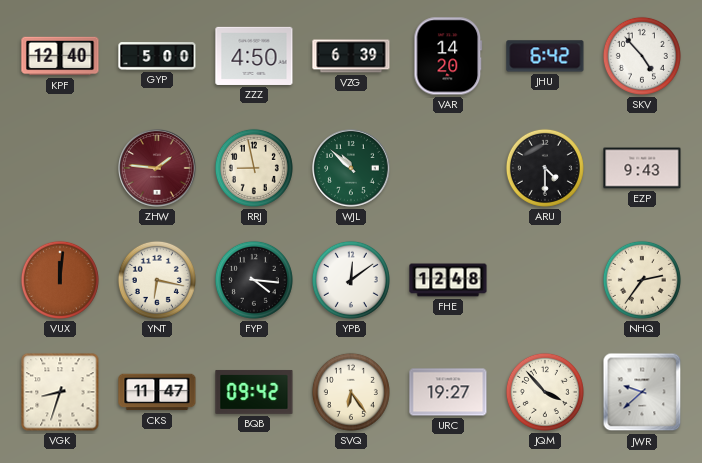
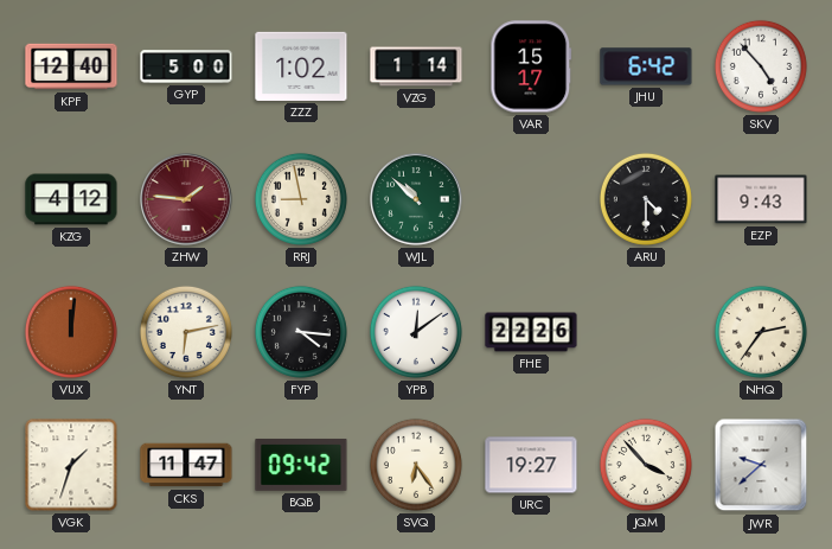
ZZZ: 4:50 -> 1:02 (301, 66)
VZG: 6:39 -> 1:14 (416, 66)
VAR: 14:20 -> 15:17 (531, 66)
KZG: none -> 4:12 (71, 199)
YNT: 6:17 -> 6:13 (186, 332)
FHE: 12:48 -> 22:26 (531, 332)
VGK: 8:33 -> 1:33 (71, 465)
